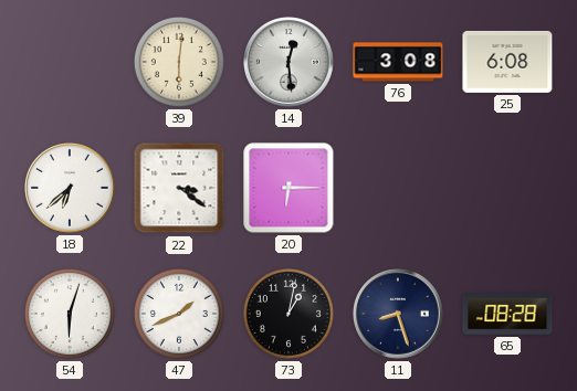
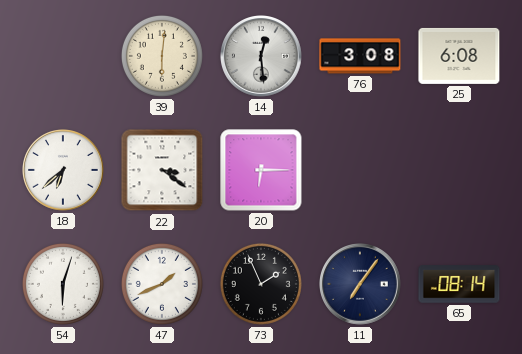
73: 1:02 -> 1:56 (261, 284)
11: 8:27 -> 7:06 (361, 285)
65: 08:28 -> 08:14 (459, 284)
